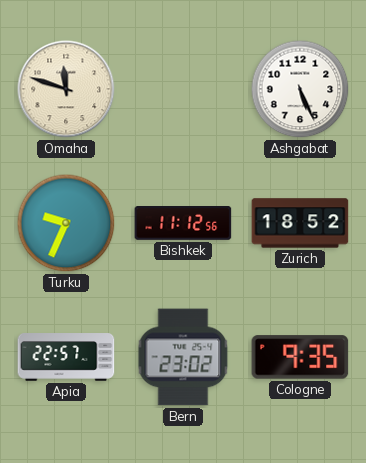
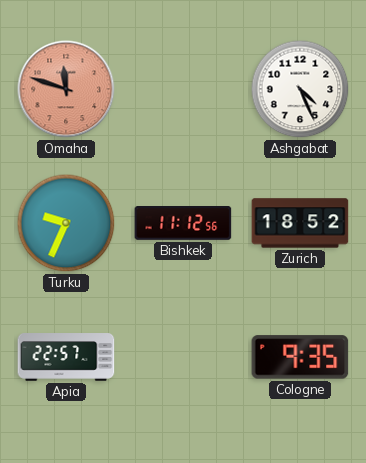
Omaha dial: cream -> salmon (66, 89)
Ashgabat: 5:26 -> 4:26 (300, 89)
Bern: 23:02 -> none (183, 357)
